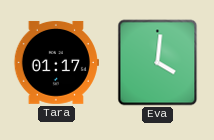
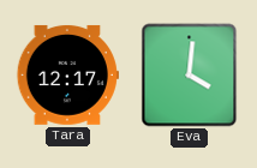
Tara: 01:17 -> 12:17 (67, 76)
